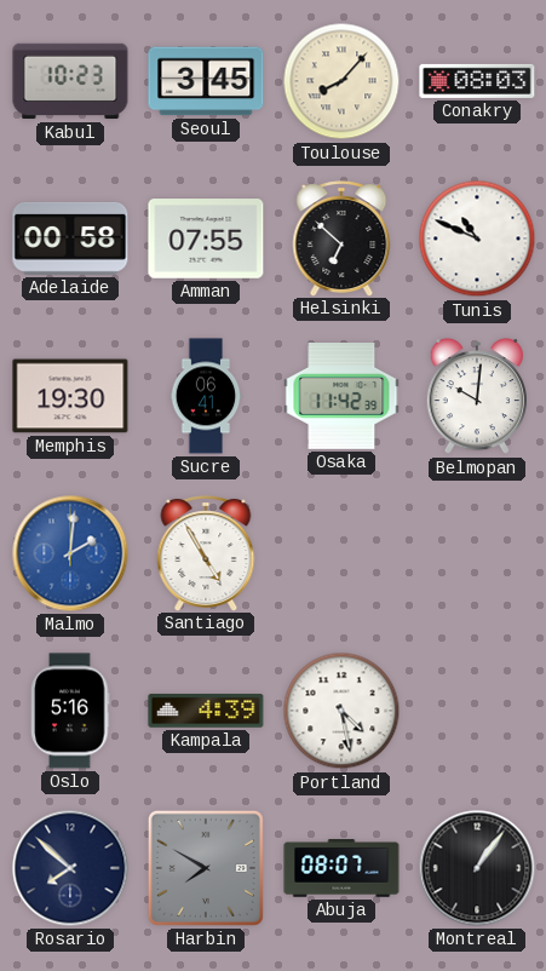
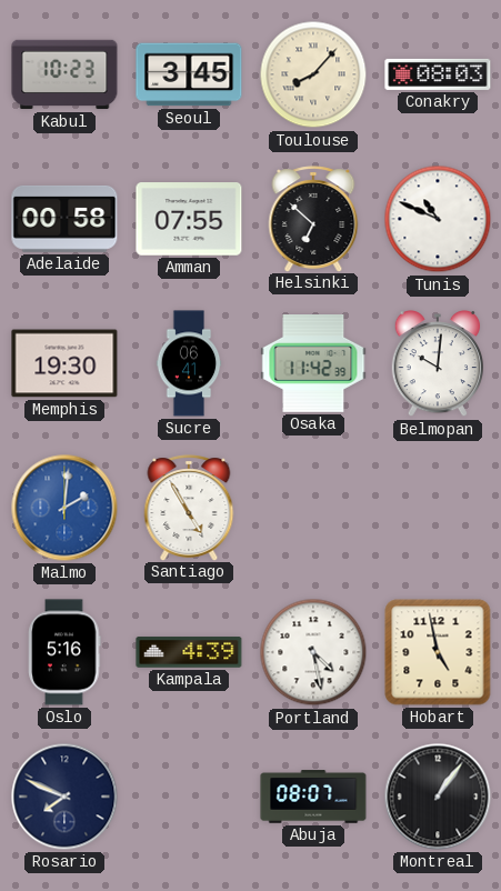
Hobart: none -> 4:58 (438, 652)
Rosario: 7:52 -> 7:49 (64, 797)
Harbin: 7:50 -> none (206, 868)
